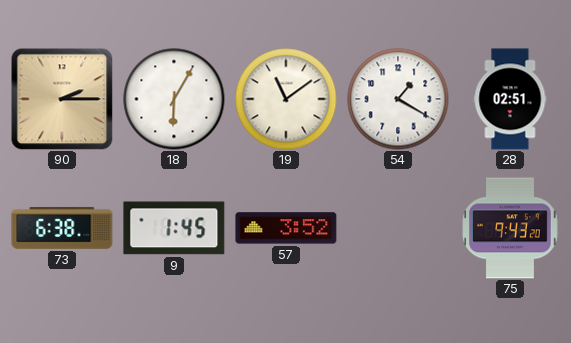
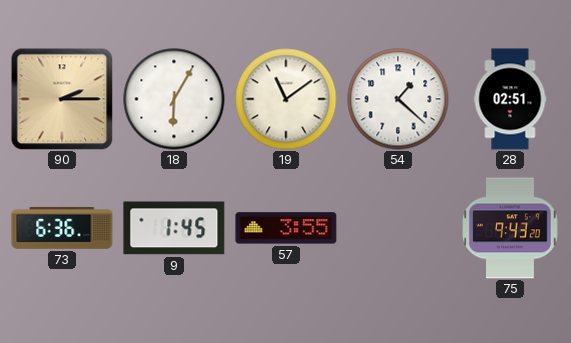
54: 1:20 -> 1:22 (398, 99)
73: 6:38 -> 6:36 (62, 228)
57: 3:52 -> 3:55 (286, 228)
